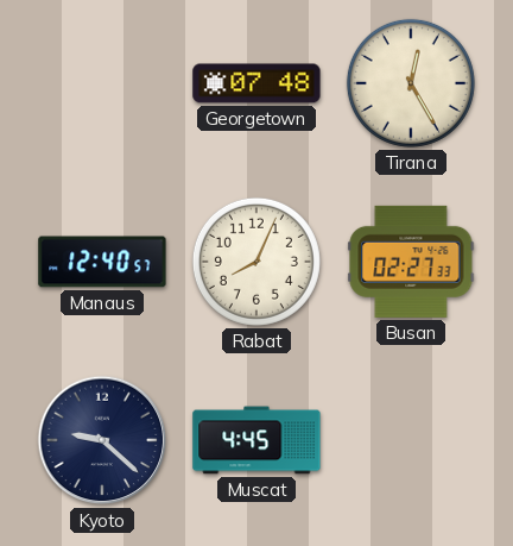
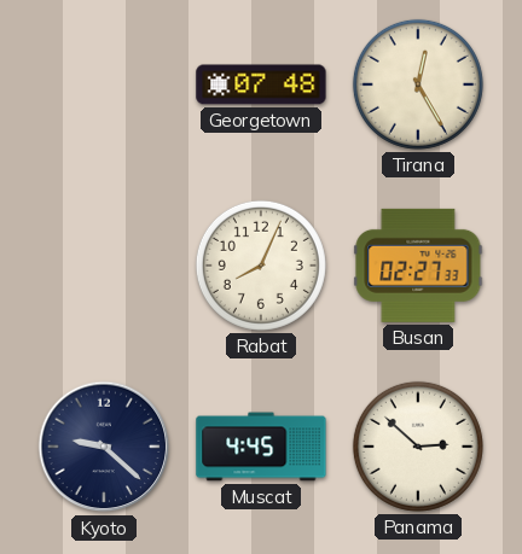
Manaus: 12:40 -> none (102, 262)
Panama: none -> 2:52 (418, 447)
